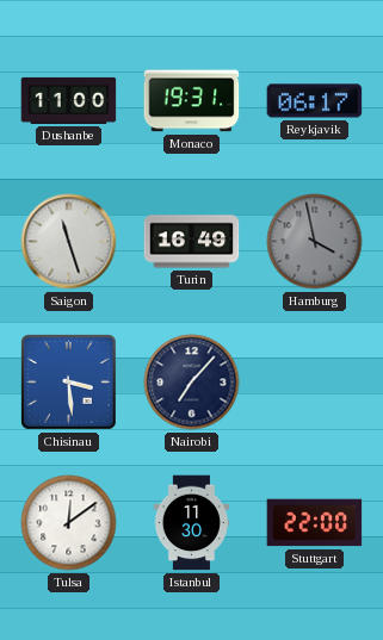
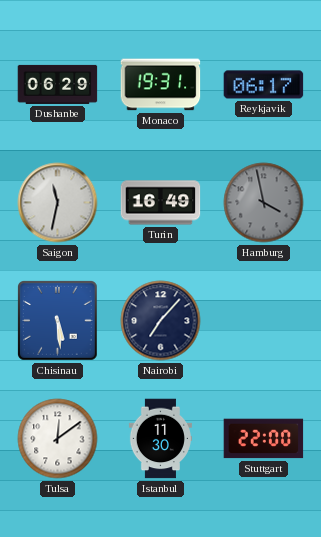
Dushanbe: 11:00 -> 06:29 (58, 84)
Saigon: 11:27 -> 11:32 (58, 203)
Chisinau: 3:29 -> 5:29 (58, 321)
